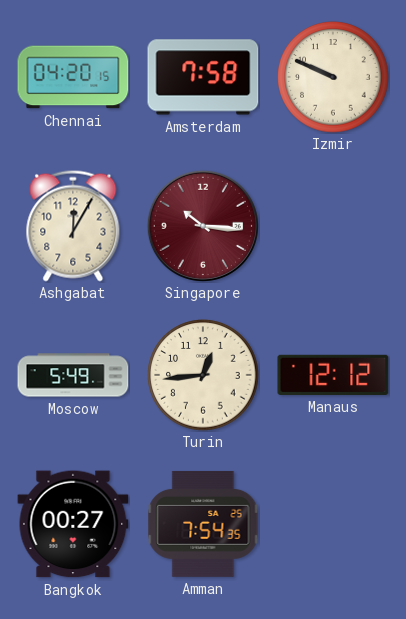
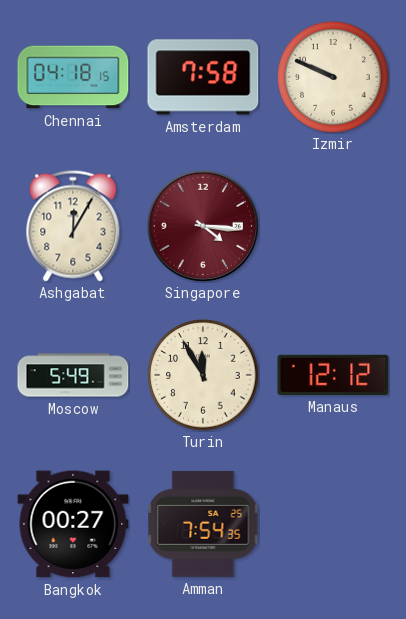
Chennai: 04:20 -> 04:18 (73, 77)
Singapore: 10:16 -> 4:16 (203, 226)
Turin: 12:44 -> 11:55 (203, 375)
